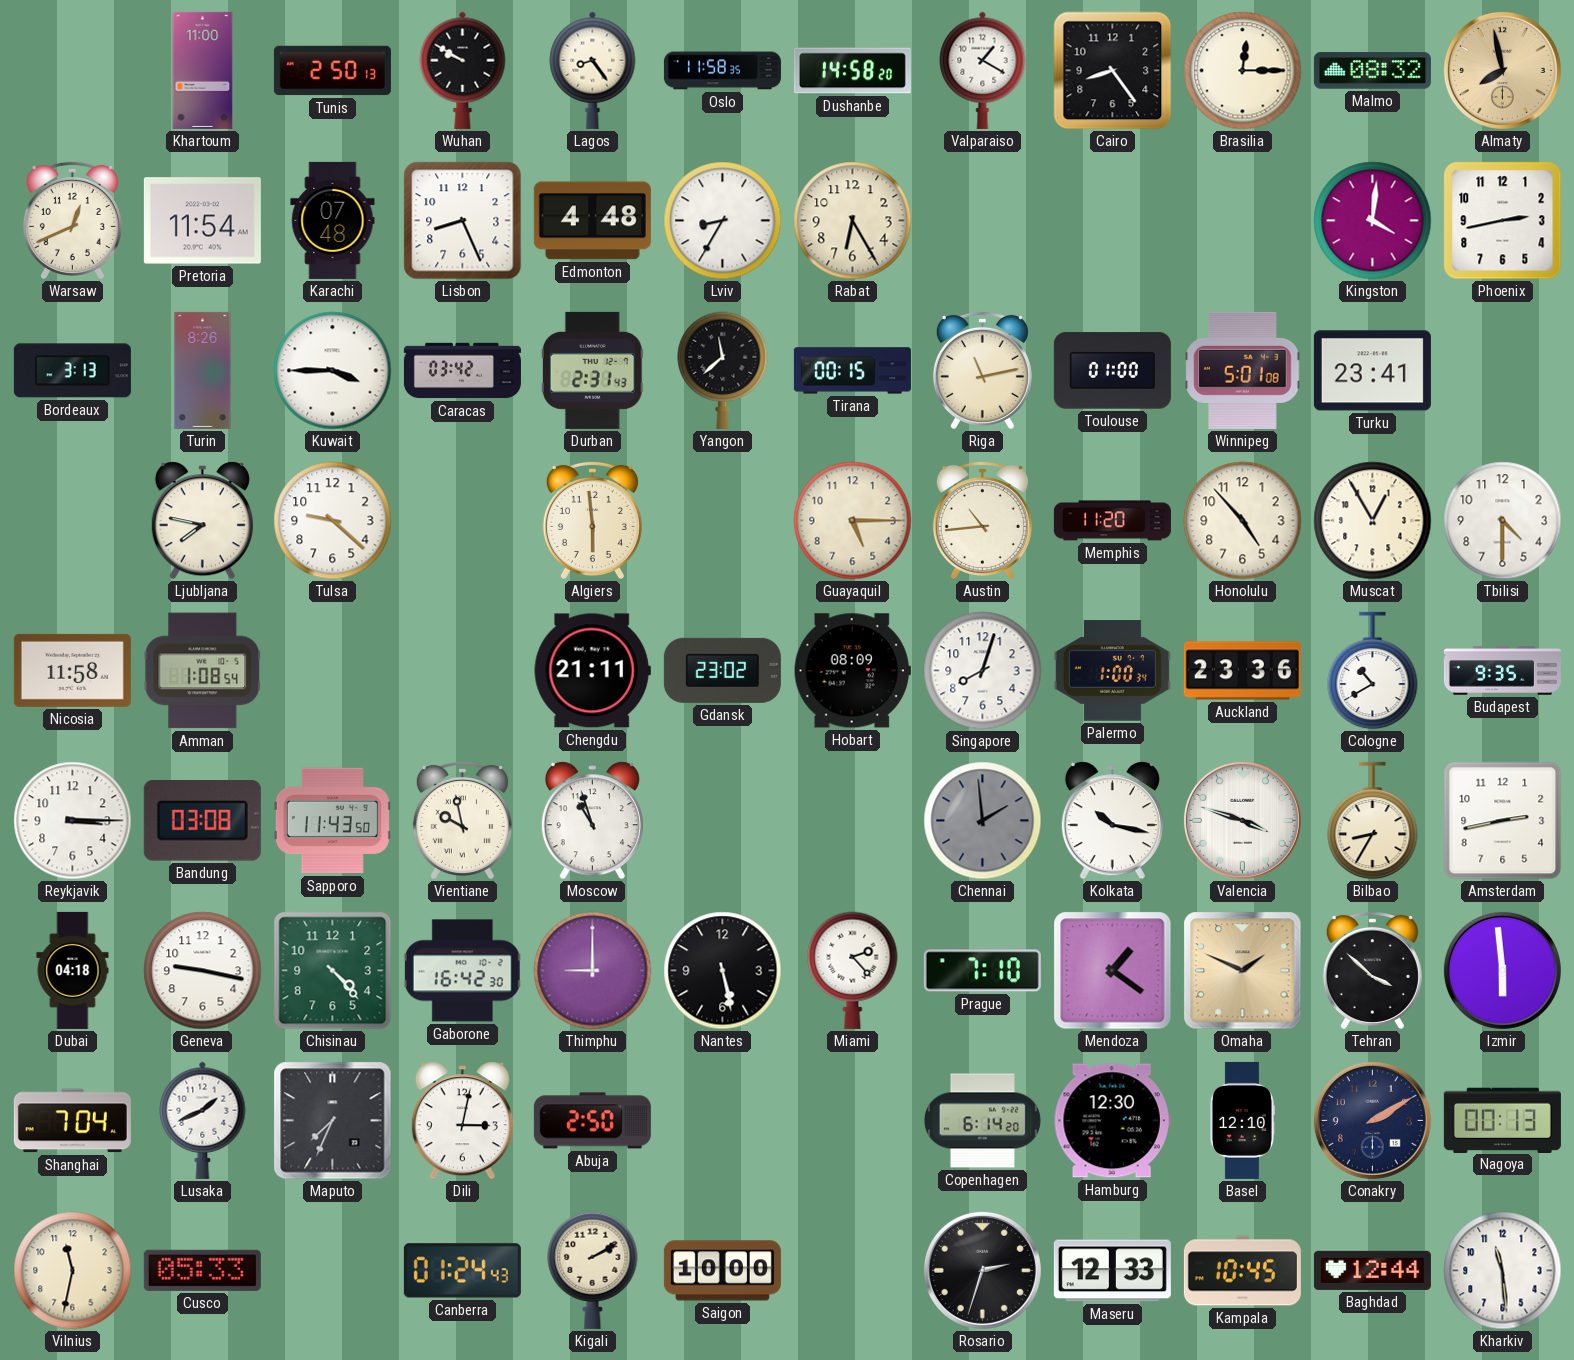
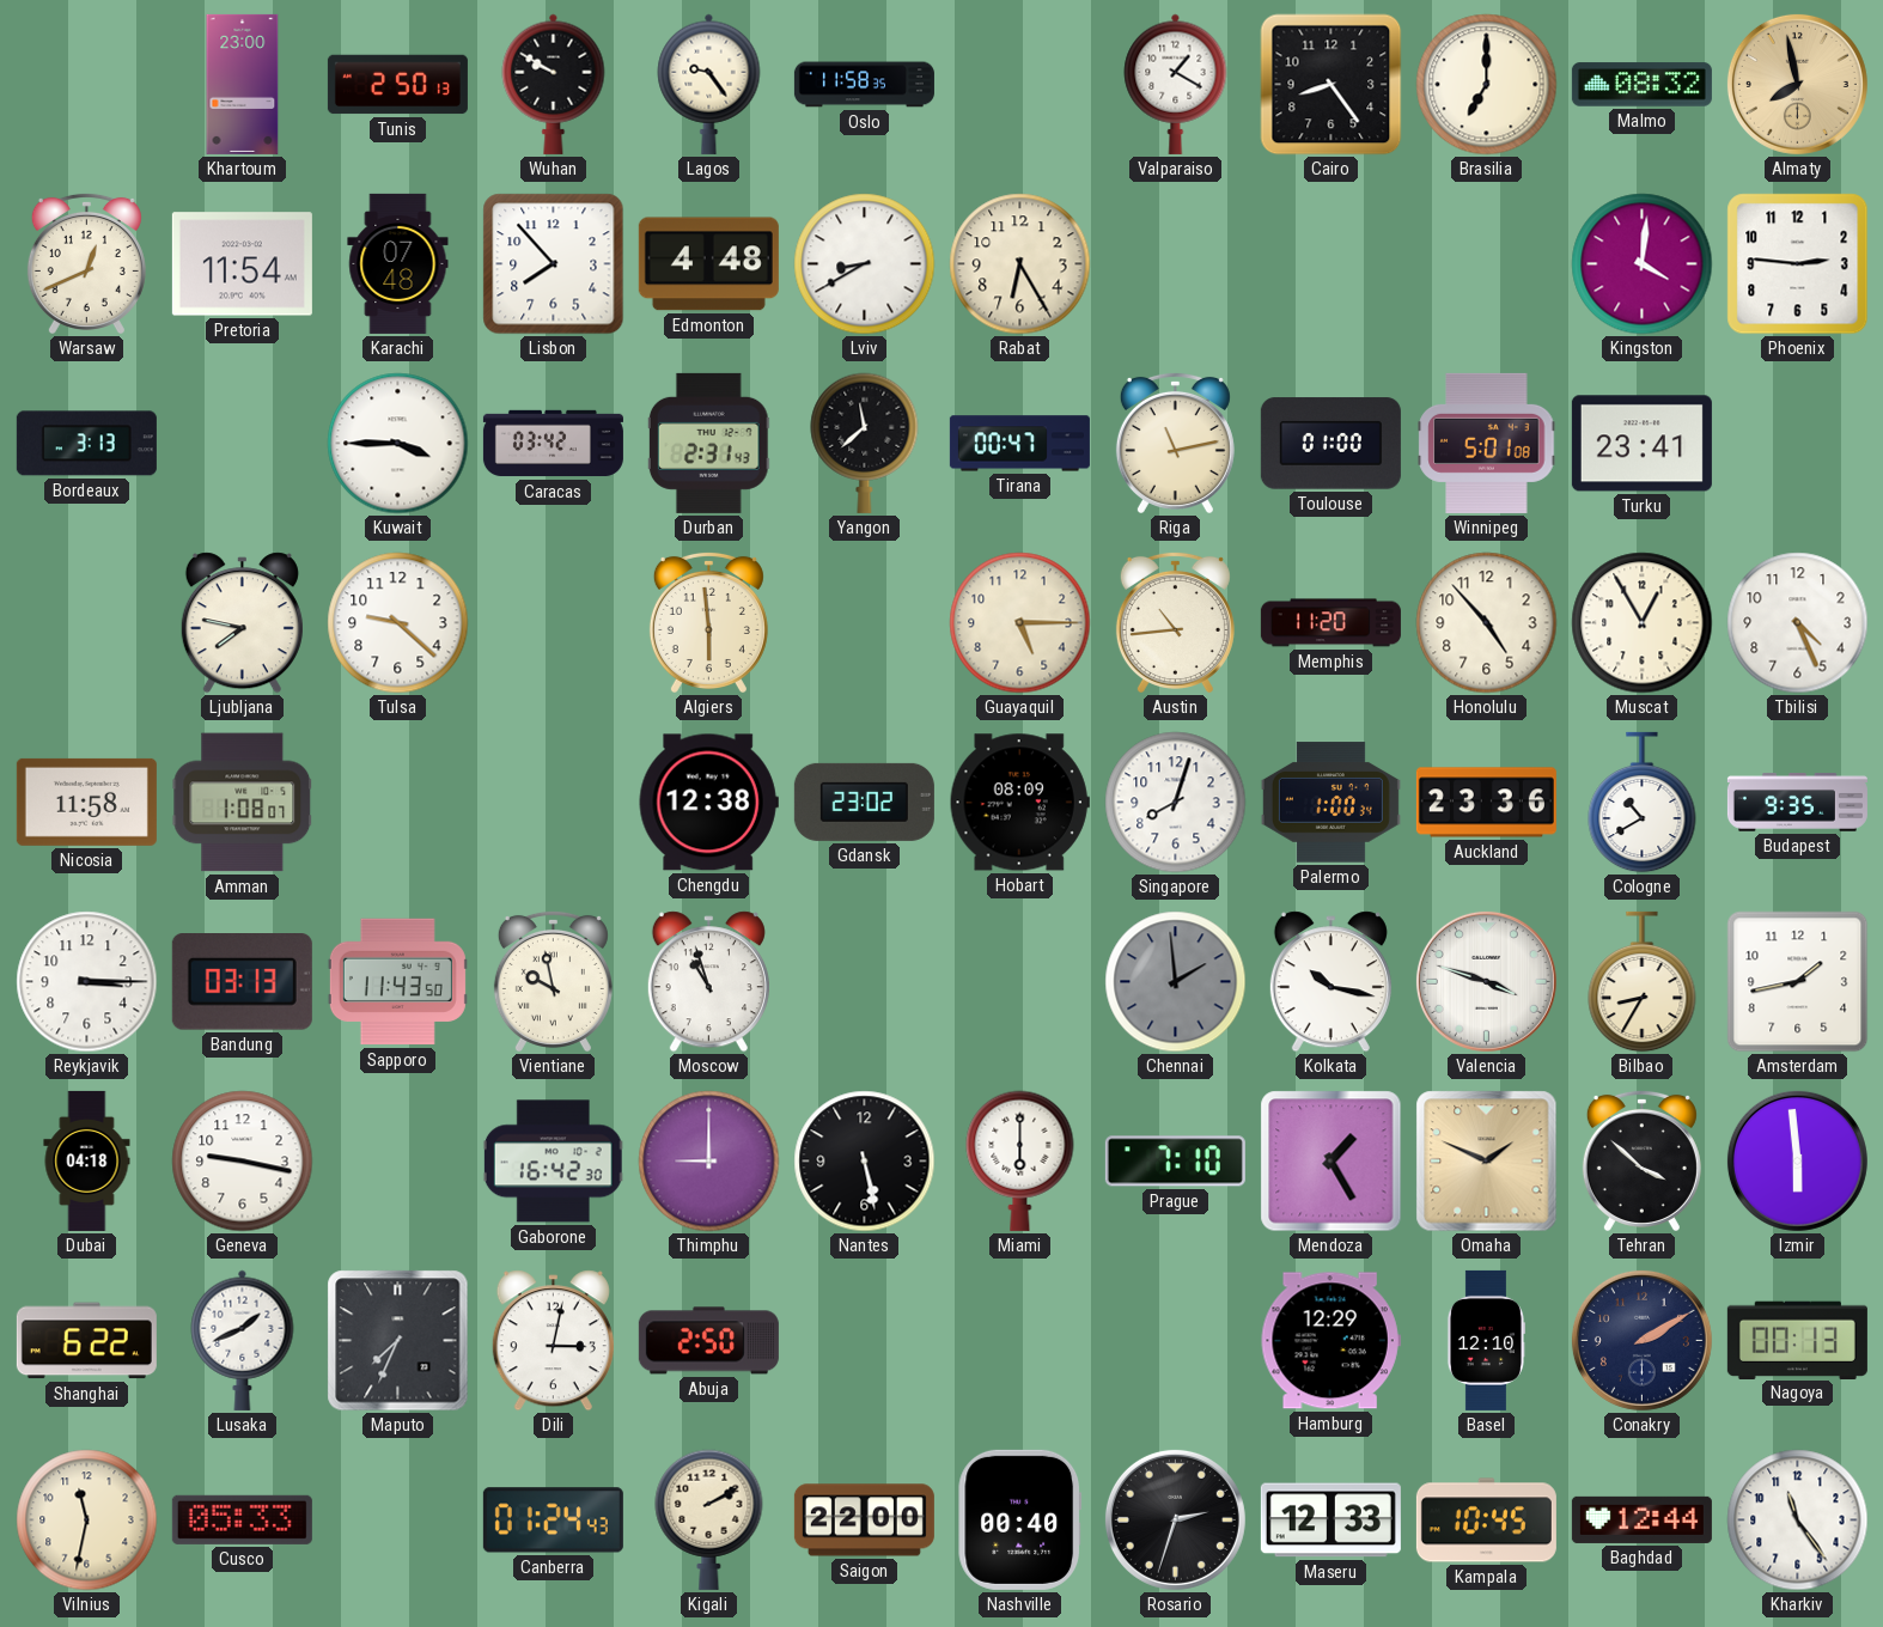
Khartoum: 11:00 -> 23:00 (243, 84)
Lagos: 8:24 -> 9:24 (709, 84)
Dushanbe: 14:58 -> none (852, 71)
Brasilia: 12:15 -> 7:00 (1487, 85)
Lisbon: 8:26 -> 7:53 (554, 264)
Lviv: 8:35 -> 8:40 (865, 264)
Phoenix: 2:43 -> 2:46 (1798, 264)
Turin: 8:26 -> none (203, 370)
Tirana: 00:15 -> 00:47 (1019, 444)
Tbilisi: 4:30 -> 4:26 (1798, 623)
Amman: 1:08:54 -> 1:08:07 (243, 803)
Chengdu: 21:11 -> 12:38 (708, 803)
Bandung: 03:08 -> 03:13 (242, 982)
Amsterdam: 2:43 -> 1:43 (1798, 982)
Chisinau: 4:23 -> none (333, 971)
Miami: 2:23 -> 6:00 (1020, 1160)
Mendoza: 1:21 -> 1:25 (1331, 1162)
Shanghai: 7:04 -> 6:22 (86, 1341)
Copenhagen: 6:14 -> none (982, 1121)
Hamburg: 12:30 -> 12:29 (1330, 1341)
Saigon: 10:00 -> 22:00 (864, 1521)
Nashville: none -> 00:40 (1020, 1519)
Kharkiv: 11:29 -> 11:24 (1798, 1521)
